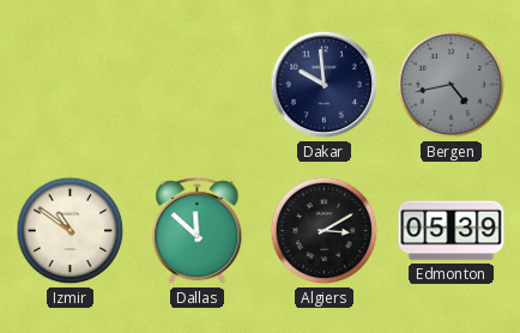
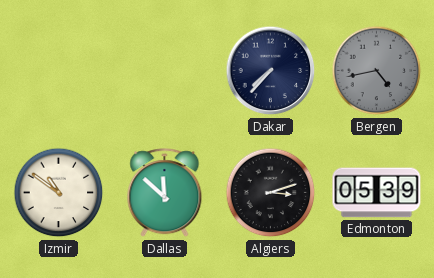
Dakar: 9:59 -> 7:37 (271, 71)
Algiers: 3:10 -> 3:12 (271, 193)
